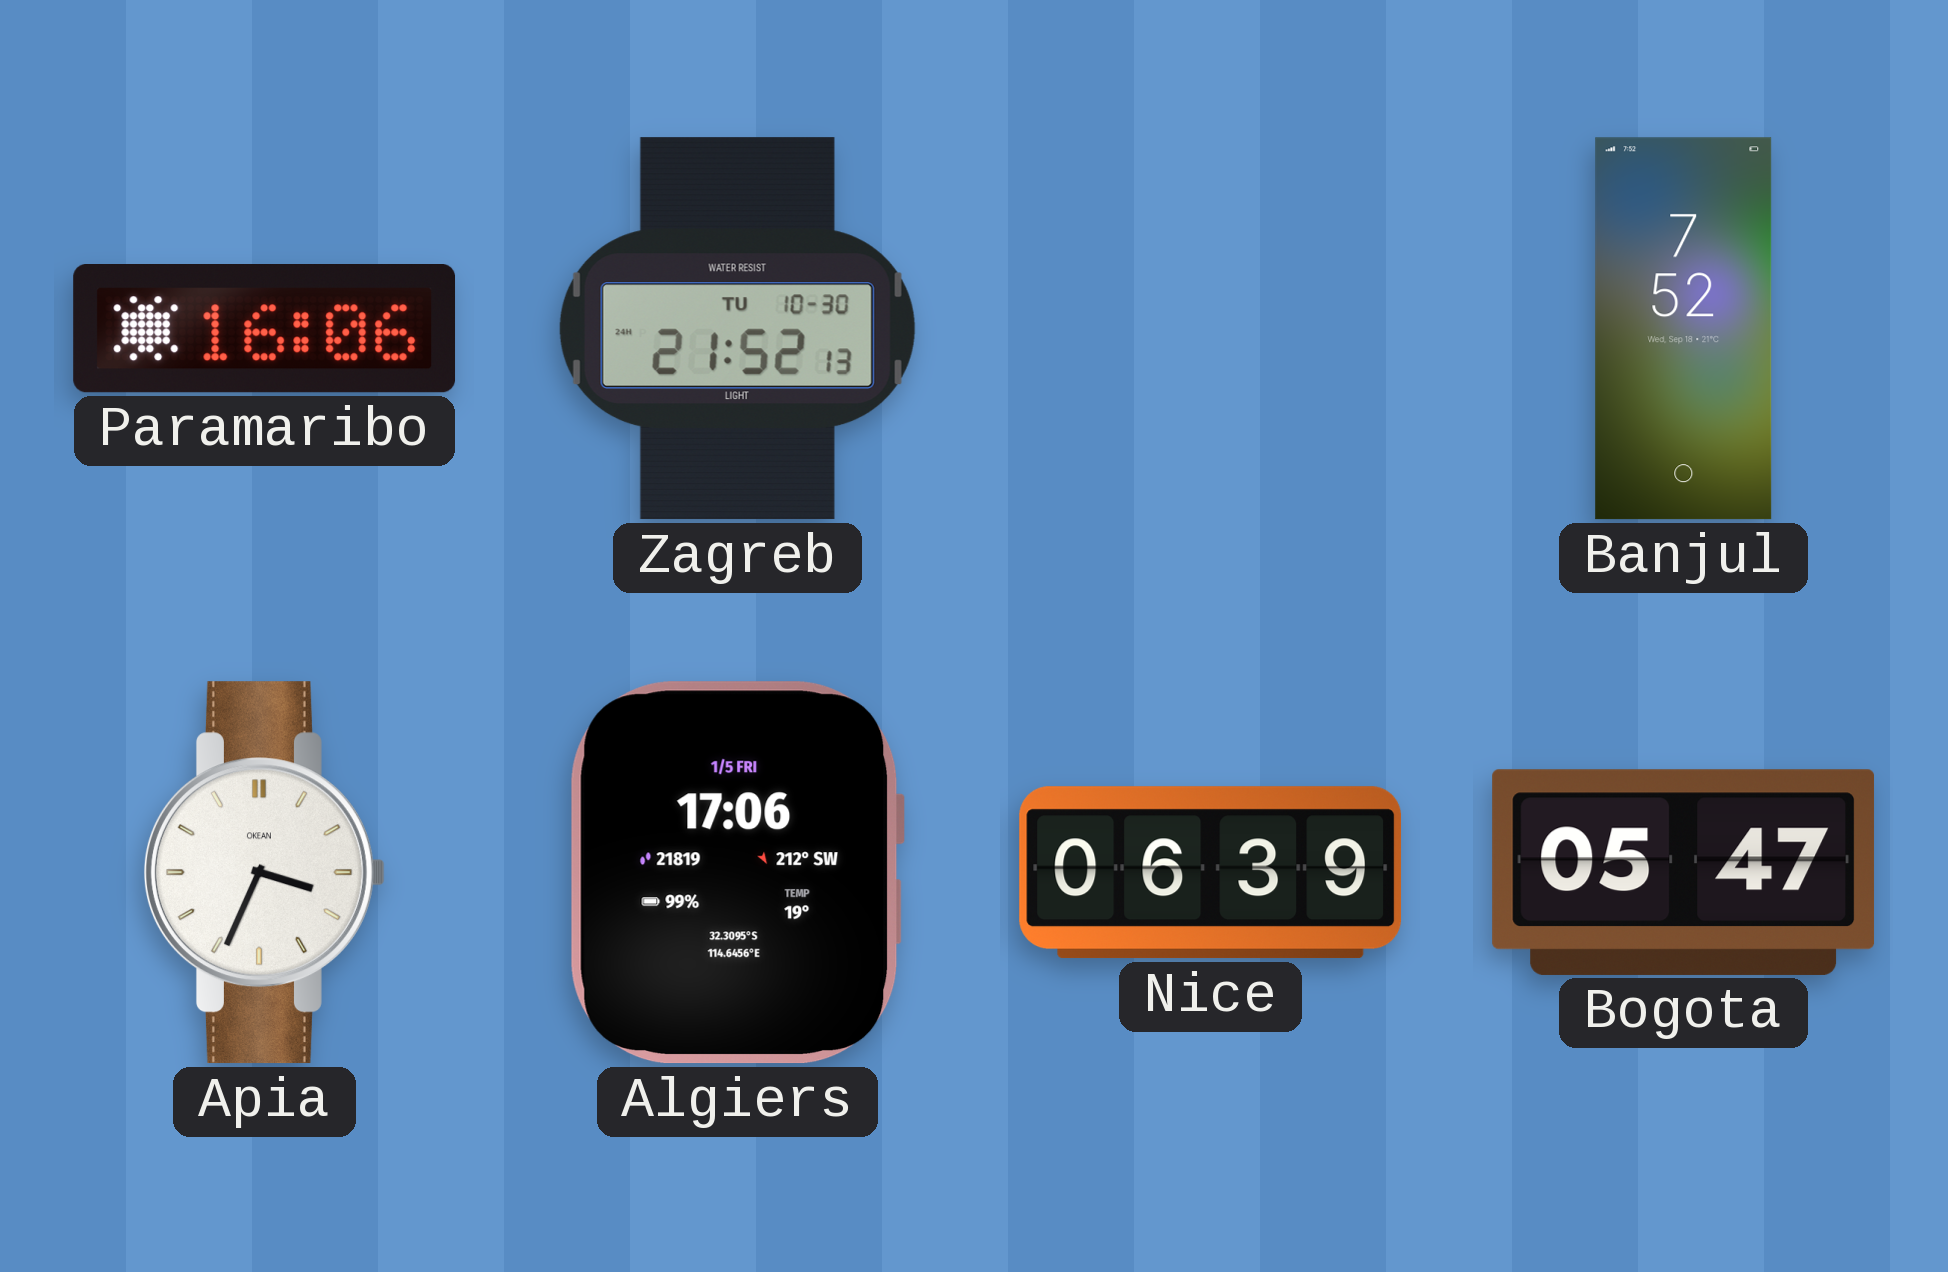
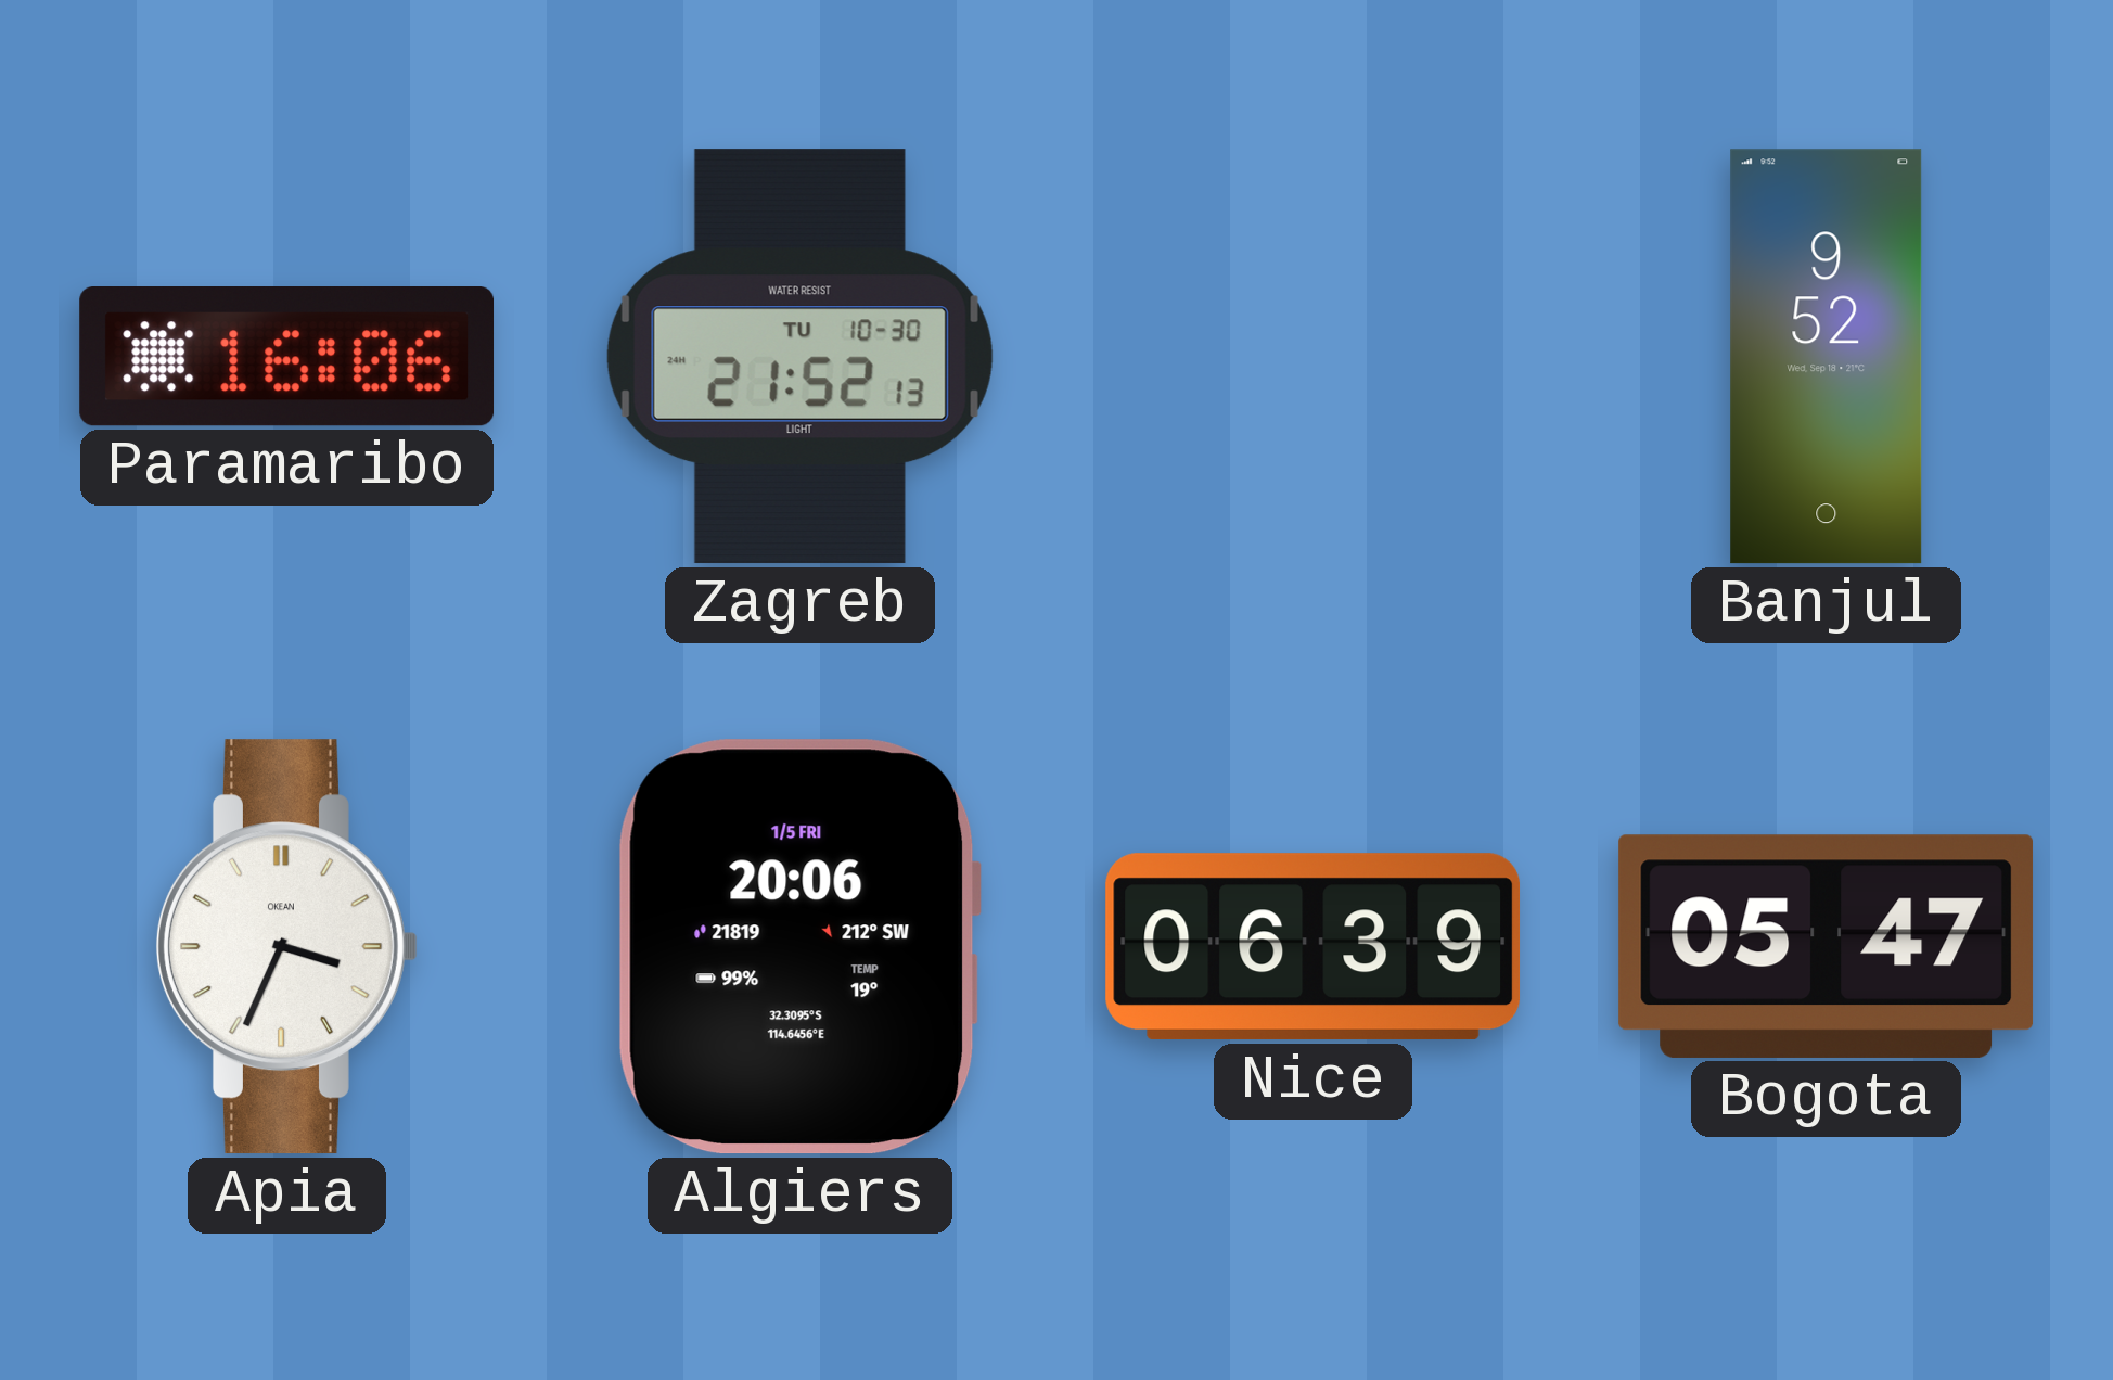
Banjul: 7:52 -> 9:52 (1827, 357)
Algiers: 17:06 -> 20:06 (799, 947)
